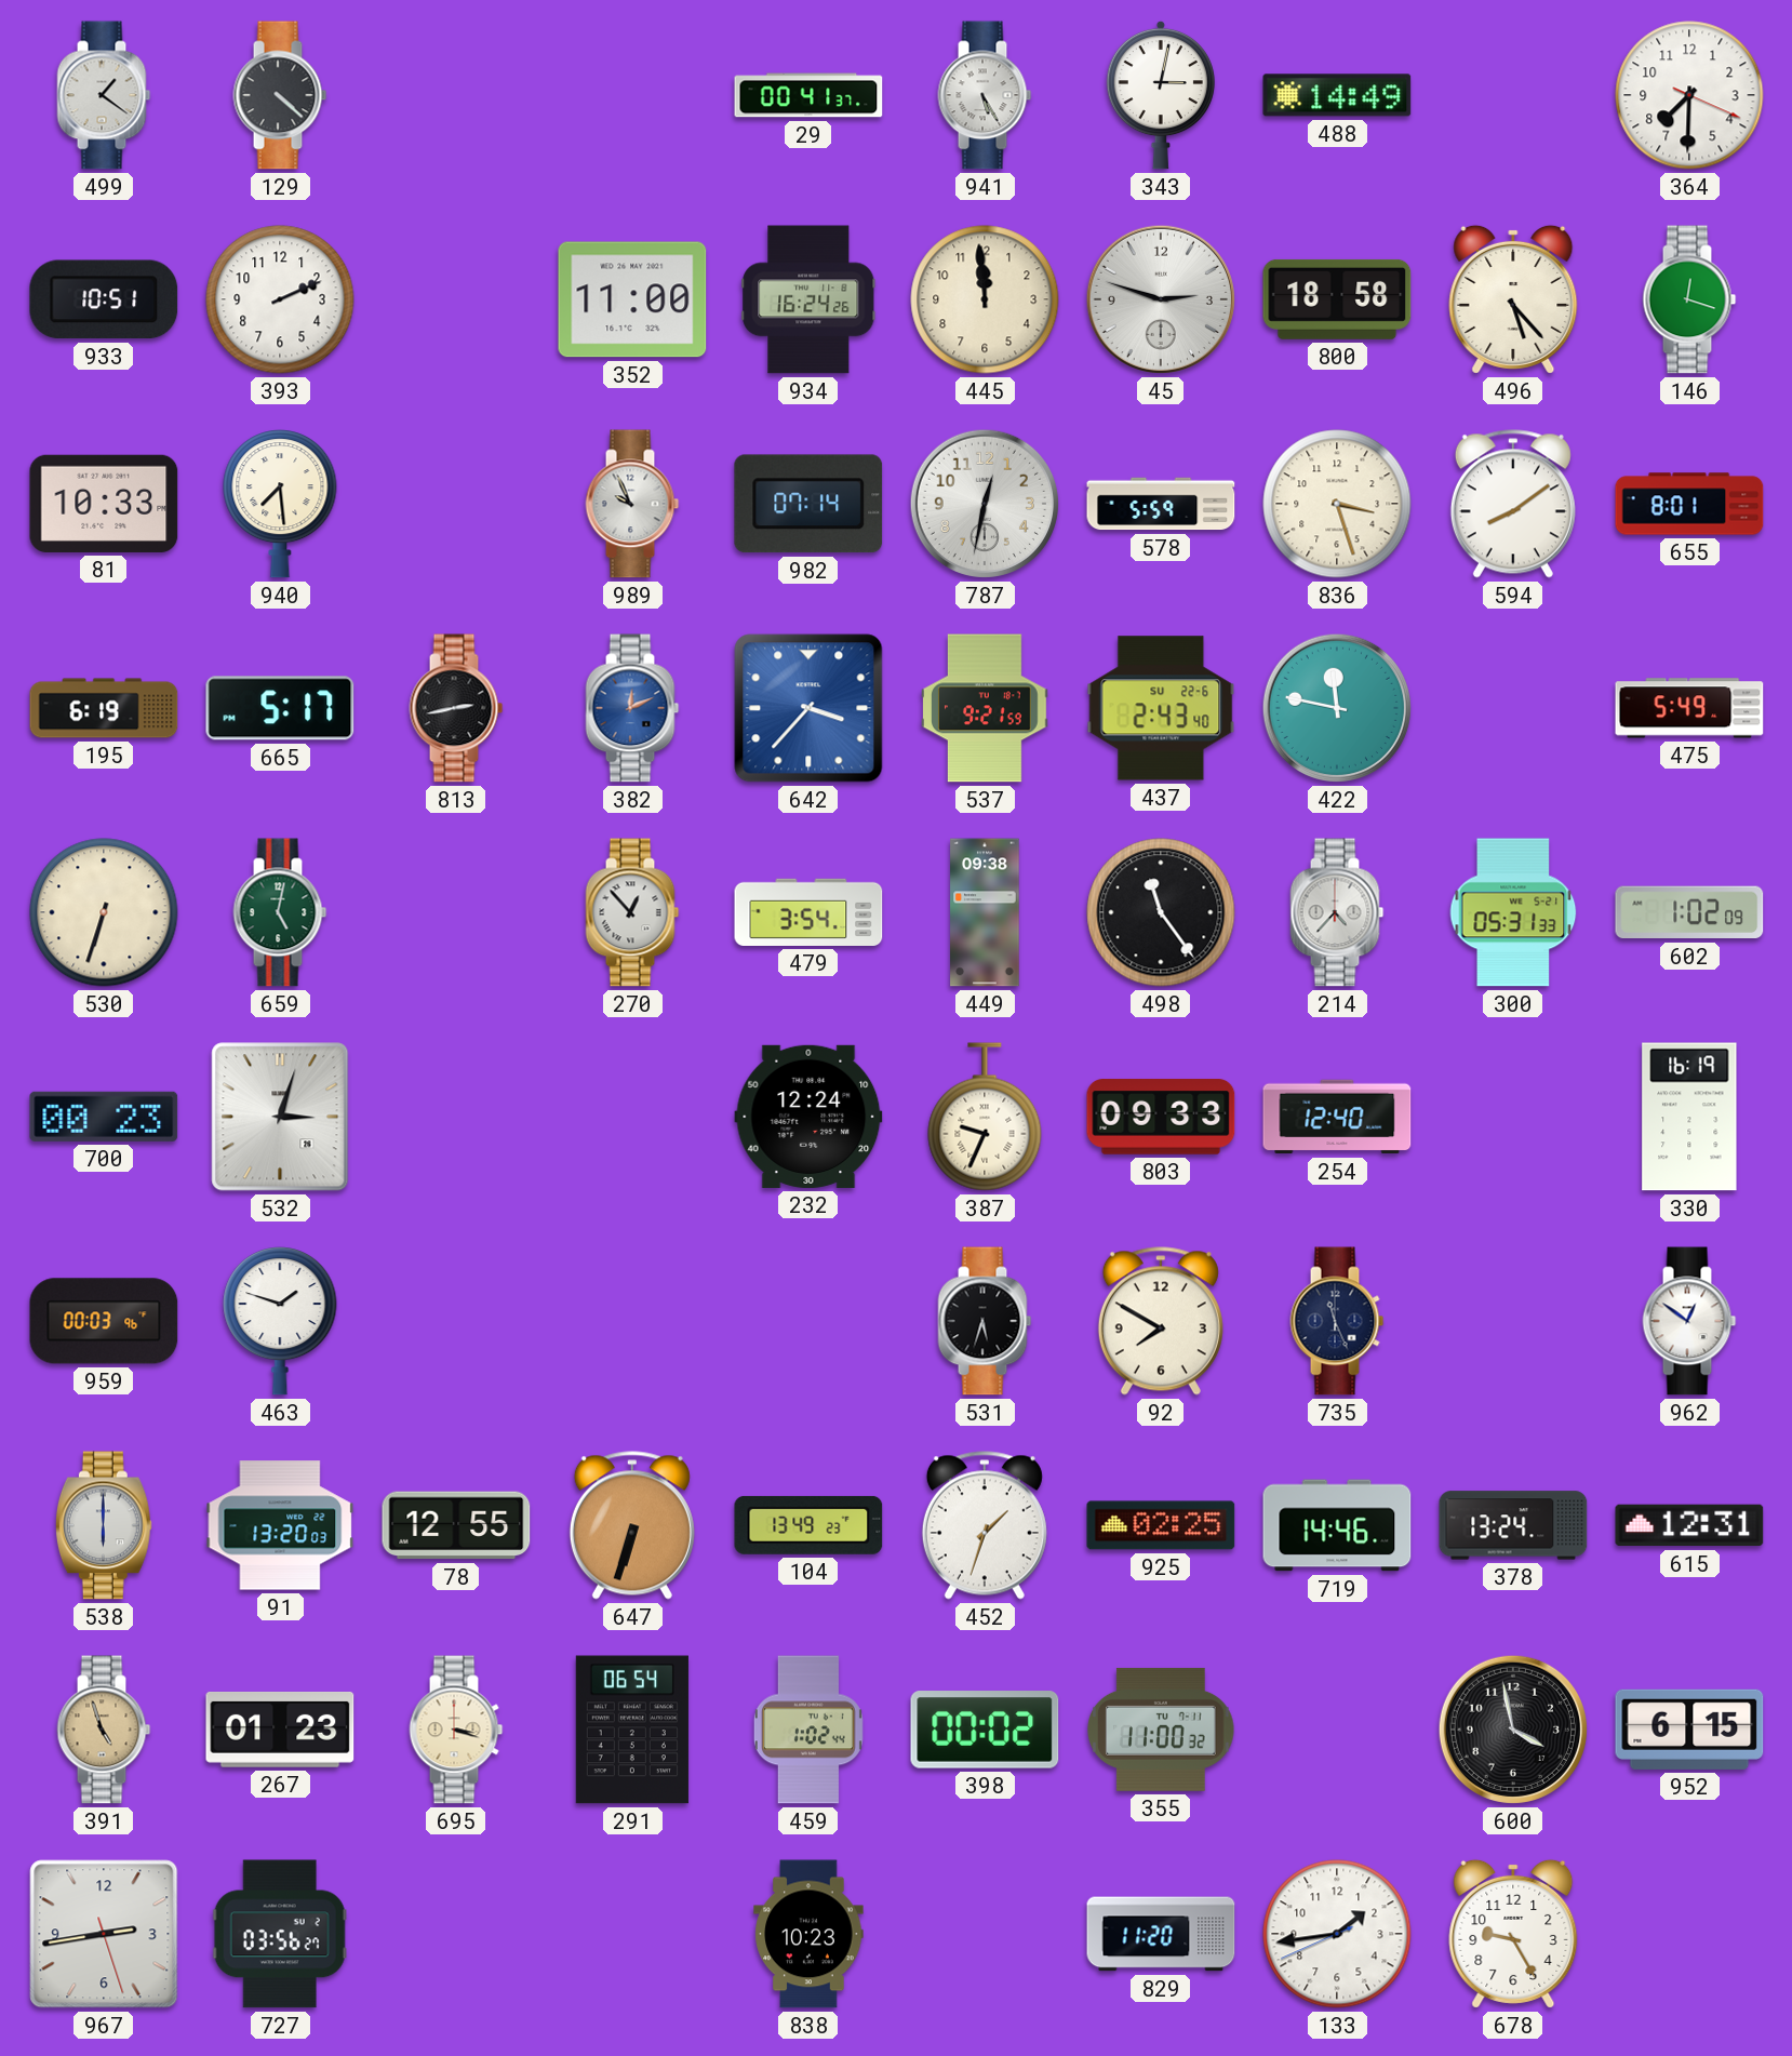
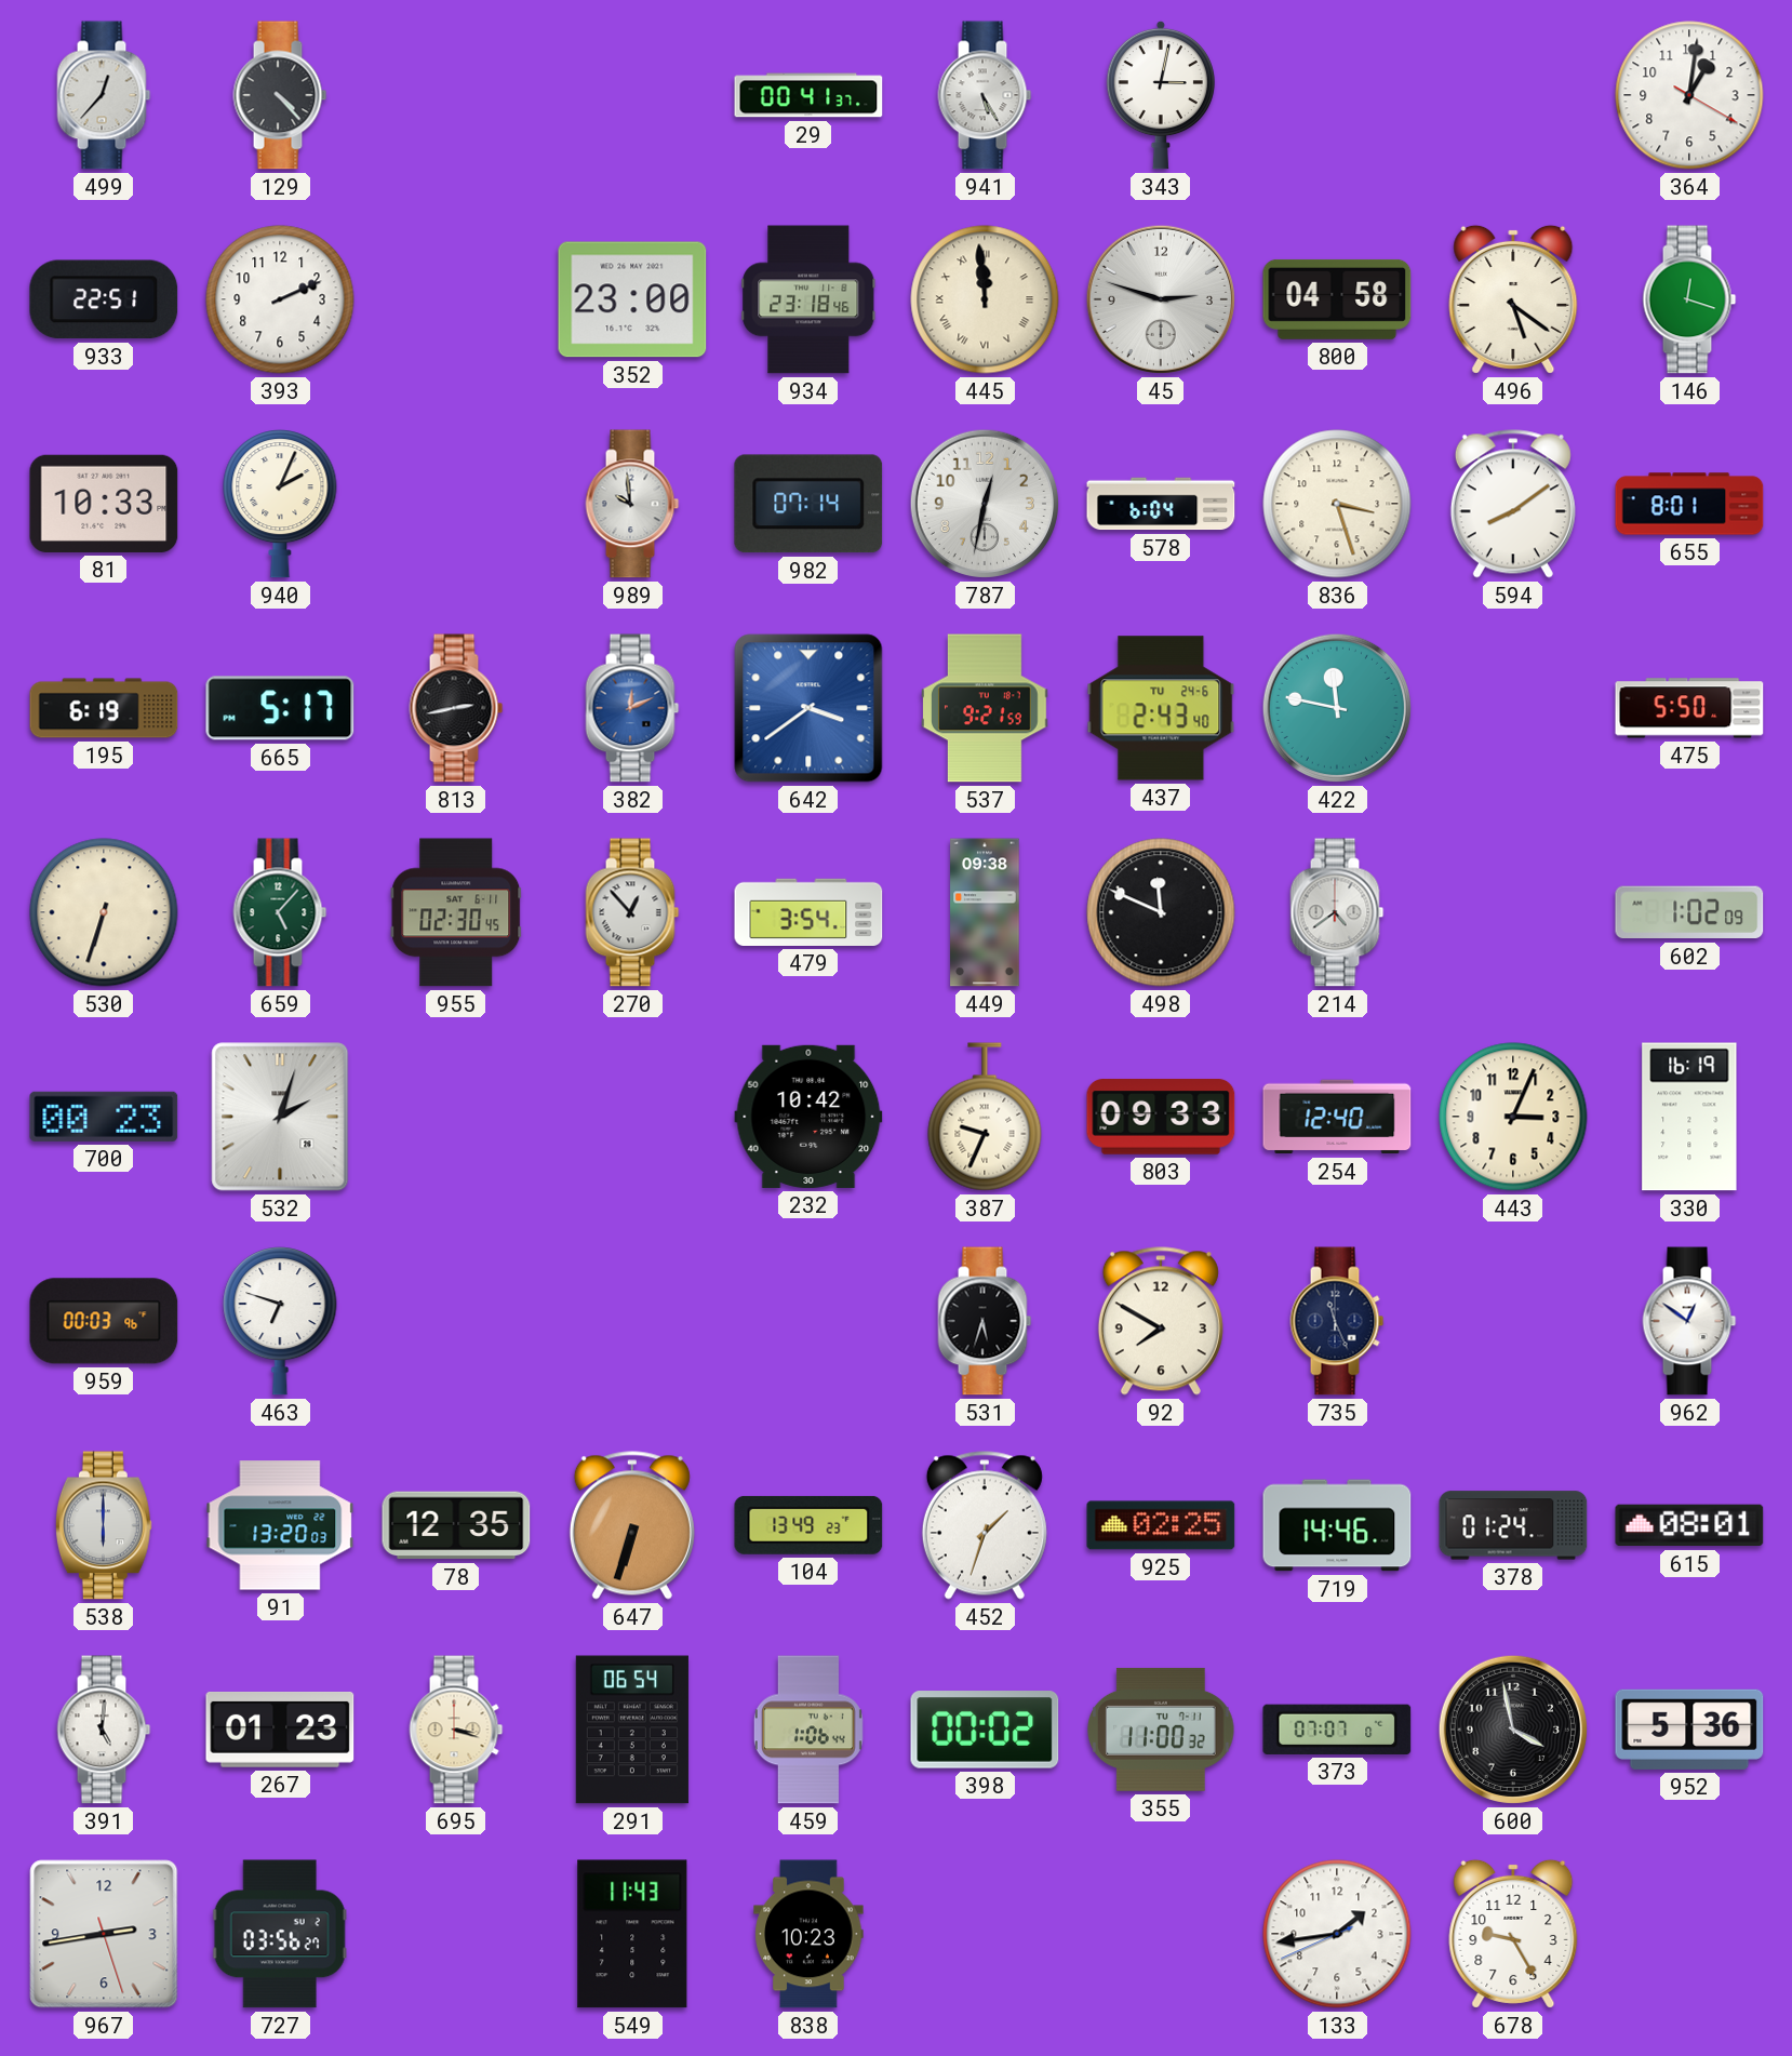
499: 1:21 -> 12:37 (104, 95)
129: 4:22 -> 4:23 (280, 95)
488: 14:49 -> none (1337, 95)
364: 7:30 -> 1:01 (1689, 95)
933: 10:51 -> 22:51 (104, 299)
352: 11:00 -> 23:00 (632, 299)
934: 16:24 -> 23:18 (808, 299)
445 numerals: Arabic -> Roman (985, 299)
800: 18:58 -> 04:58 (1337, 299)
496: 5:23 -> 5:21 (1513, 299)
940: 7:29 -> 2:04 (280, 504)
989: 9:56 -> 9:59 (632, 504)
578: 5:59 -> 6:04 (1161, 504)
642: 3:37 -> 3:39 (808, 708)
437 date: SU 22-6 -> TU 24-6 (1161, 708)
475: 5:49 -> 5:50 (1689, 708)
659: 5:02 -> 5:07 (280, 912)
955: none -> 02:30 (456, 912)
498: 11:24 -> 11:49 (1161, 912)
214: 4:37 -> 4:39 (1337, 912)
300: 05:31 -> none (1513, 912)
532: 3:03 -> 2:03 (280, 1117)
232: 12:24 -> 10:42 (808, 1117)
443: none -> 3:04 (1513, 1117)
463: 1:48 -> 6:48 (280, 1321)
78: 12:55 -> 12:35 (456, 1525)
378: 13:24 -> 01:24 (1513, 1525)
615: 12:31 -> 08:01 (1689, 1525)
391: 4:57 -> 5:01 (104, 1730)
391 dial: champagne -> white (104, 1730)
459: 1:02 -> 1:06 (808, 1730)
373: none -> 07:07 (1337, 1730)
952: 6:15 -> 5:36 (1689, 1730)
549: none -> 11:43 (632, 1934)
829: 11:20 -> none (1161, 1934)
